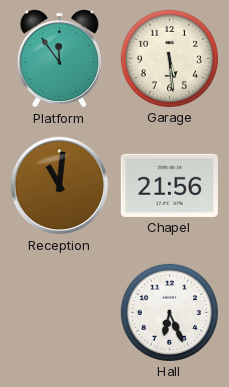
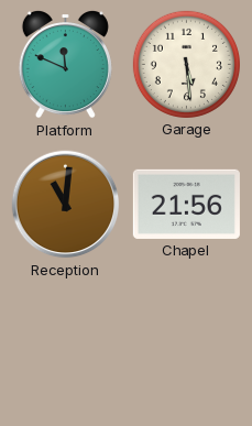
Platform: 11:54 -> 11:49 (65, 64)
Hall: 6:26 -> none (169, 312)
